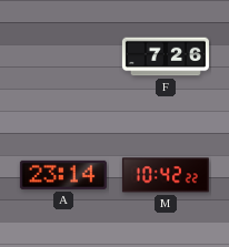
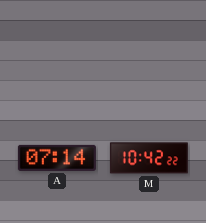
F: 7:26 -> none (166, 56)
A: 23:14 -> 07:14 (57, 158)
